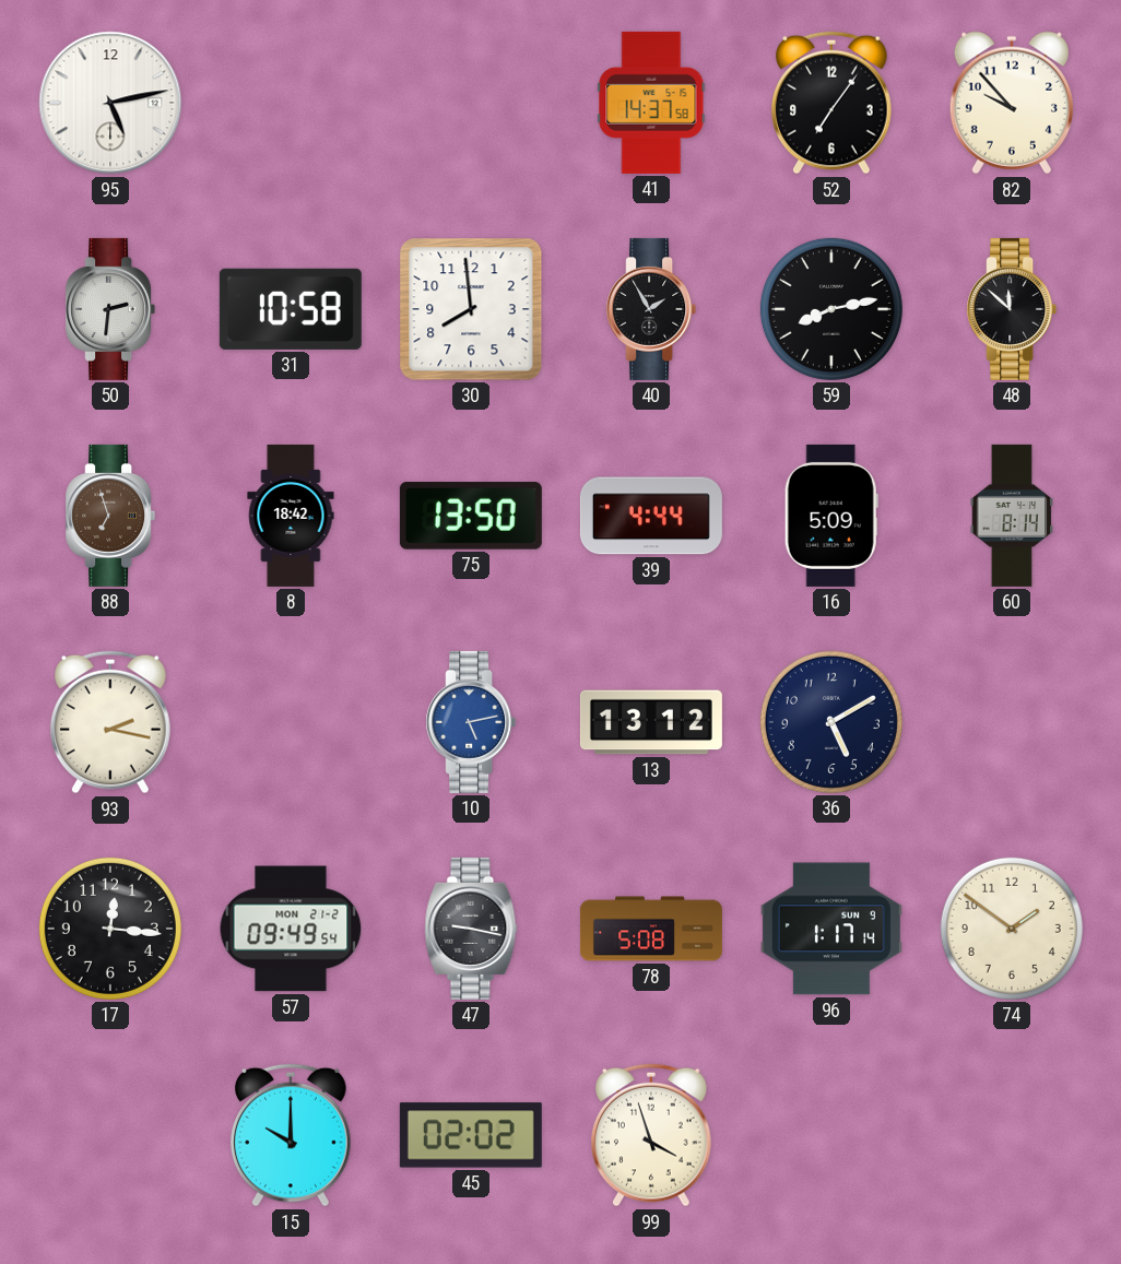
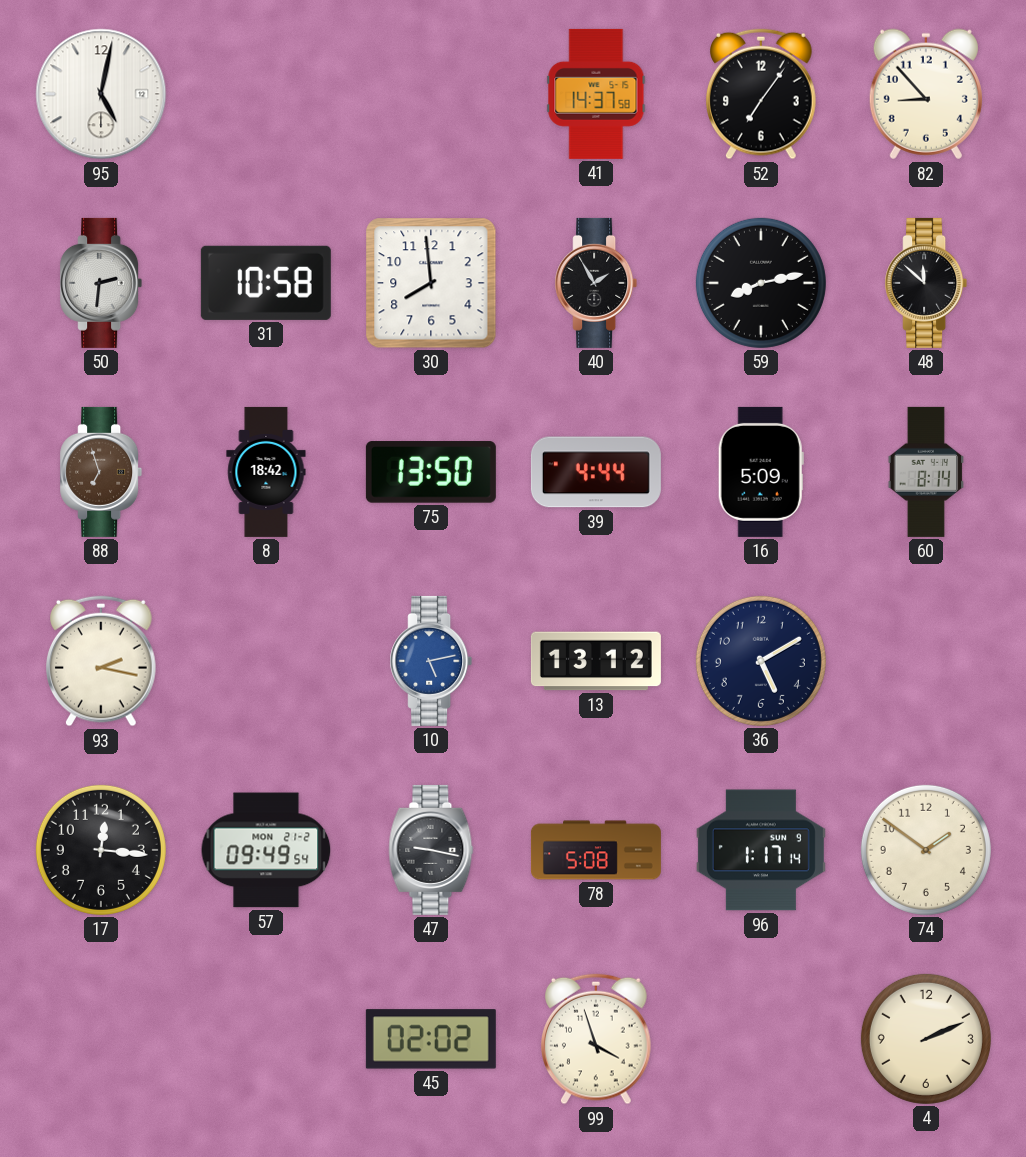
95: 5:13 -> 5:02 (101, 94)
82: 9:53 -> 8:53 (926, 94)
15: 10:00 -> none (292, 1135)
4: none -> 2:11 (926, 1039)
